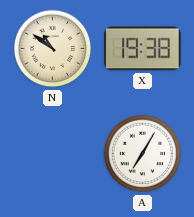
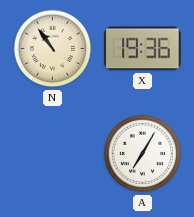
N: 10:51 -> 10:54 (53, 49)
X: 19:38 -> 19:36 (143, 49)
